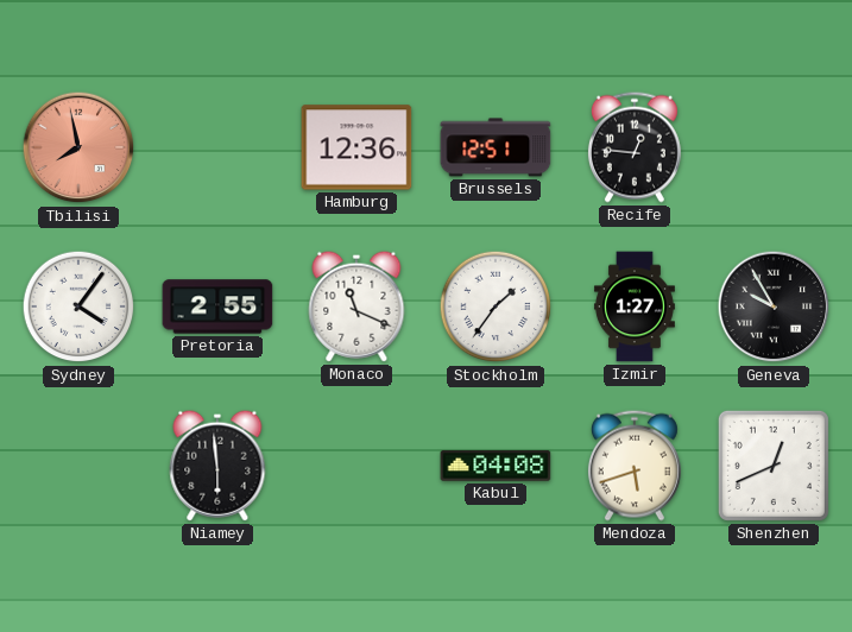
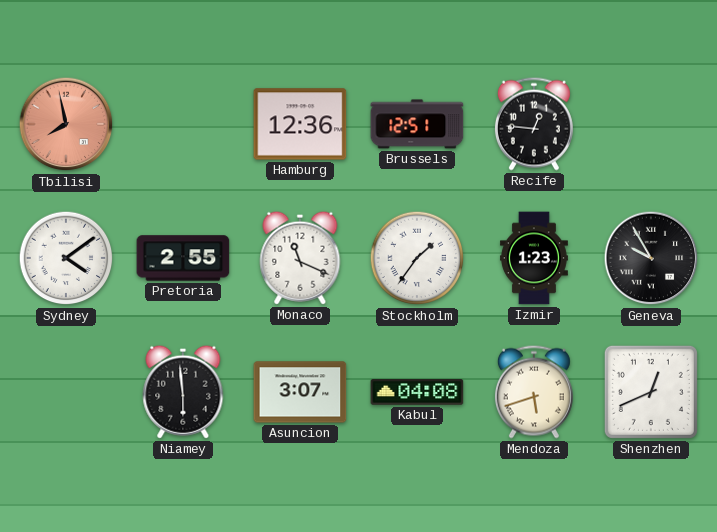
Sydney: 4:06 -> 4:09 (66, 258)
Izmir: 1:27 -> 1:23 (534, 258)
Asuncion: none -> 3:07 (300, 392)
